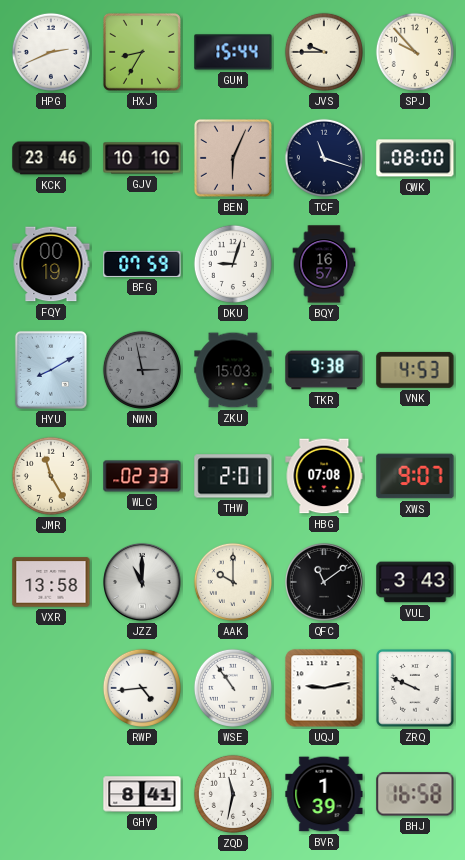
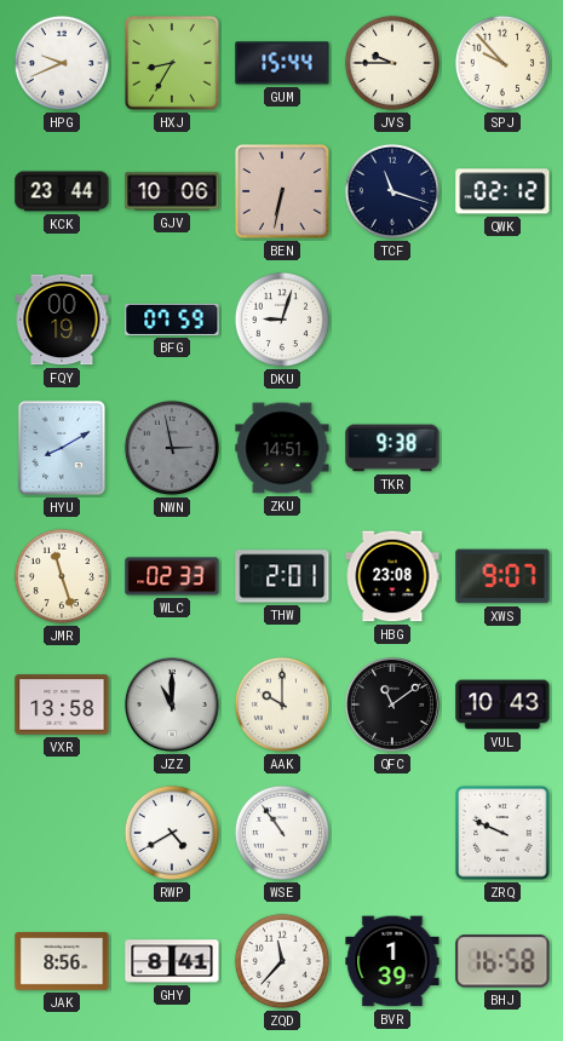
HPG: 2:41 -> 9:41 (62, 63)
KCK: 23:46 -> 23:44 (62, 191)
GJV: 10:10 -> 10:06 (172, 191)
BEN: 6:04 -> 6:32 (282, 191)
QWK: 08:00 -> 02:12 (502, 191)
BQY: 16:57 -> none (324, 264)
ZKU: 15:03 -> 14:51 (282, 448)
VNK: 4:53 -> none (415, 370)
JMR: 11:25 -> 11:27 (62, 576)
HBG: 07:08 -> 23:08 (392, 576)
VUL: 3:43 -> 10:43 (502, 704)
RWP: 4:44 -> 4:40 (172, 833)
UQJ: 9:13 -> none (324, 688)
JAK: none -> 8:56 (62, 962)
ZQD: 11:32 -> 11:37 (282, 961)
